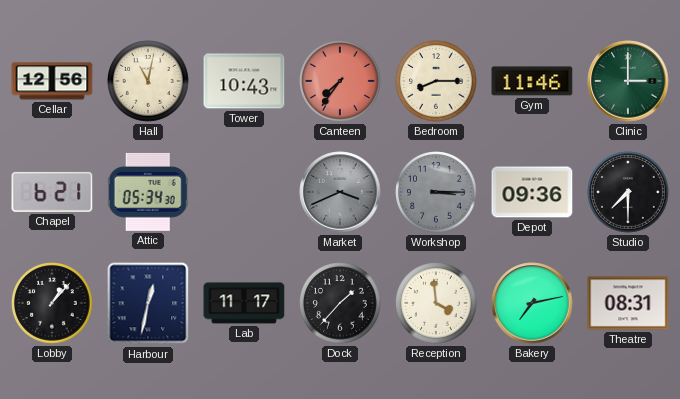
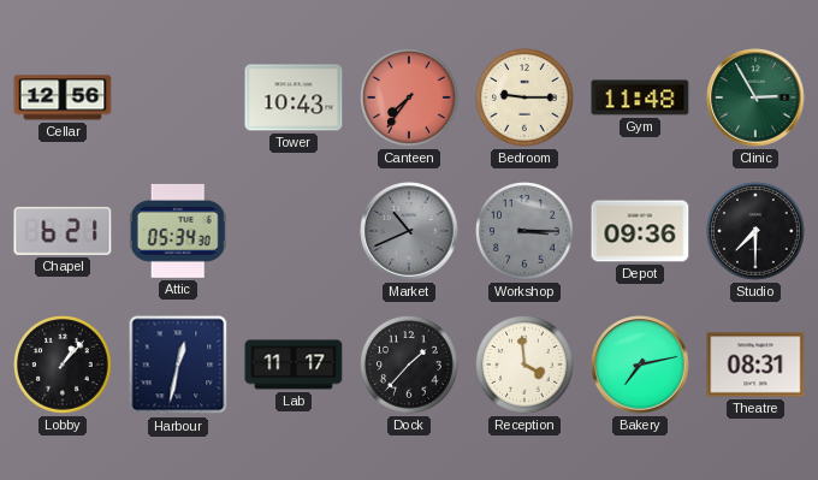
Hall: 11:02 -> none (148, 81)
Bedroom: 8:15 -> 9:15 (524, 97)
Gym: 11:46 -> 11:48 (640, 97)
Clinic: 3:00 -> 2:55 (755, 97)
Market: 3:41 -> 10:41 (409, 231)
